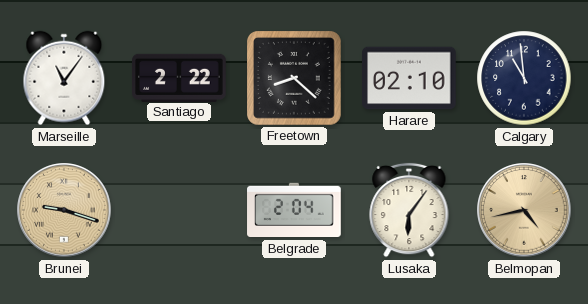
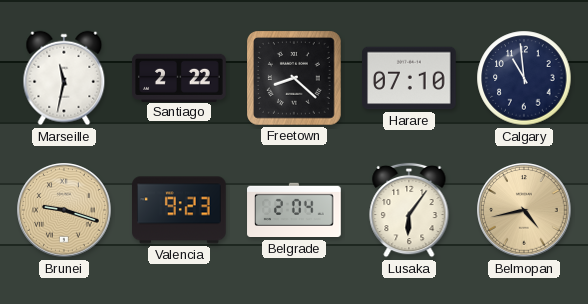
Marseille: 11:06 -> 11:32 (64, 78)
Harare: 02:10 -> 07:10 (410, 78)
Valencia: none -> 9:23 (180, 210)
